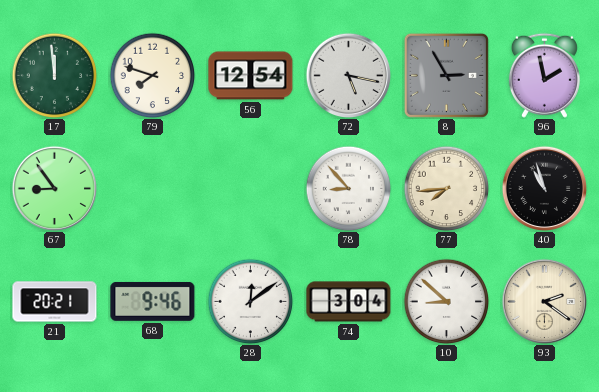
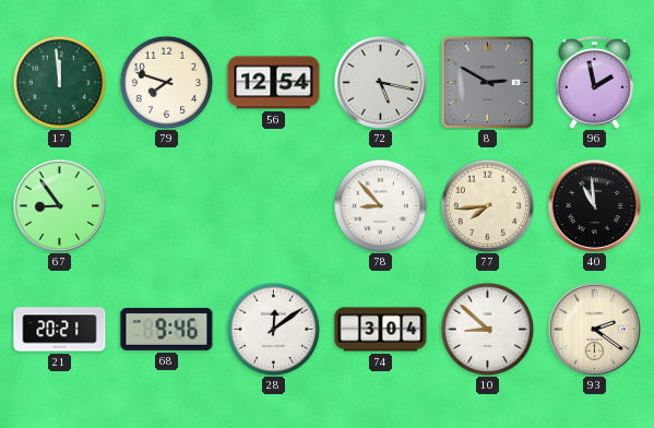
8: 2:55 -> 2:50 (487, 82)
40: 10:57 -> 10:59 (594, 205)
